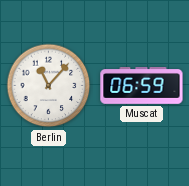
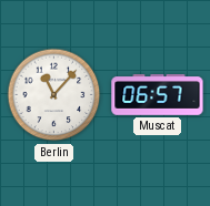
Muscat: 06:59 -> 06:57 (158, 95)
